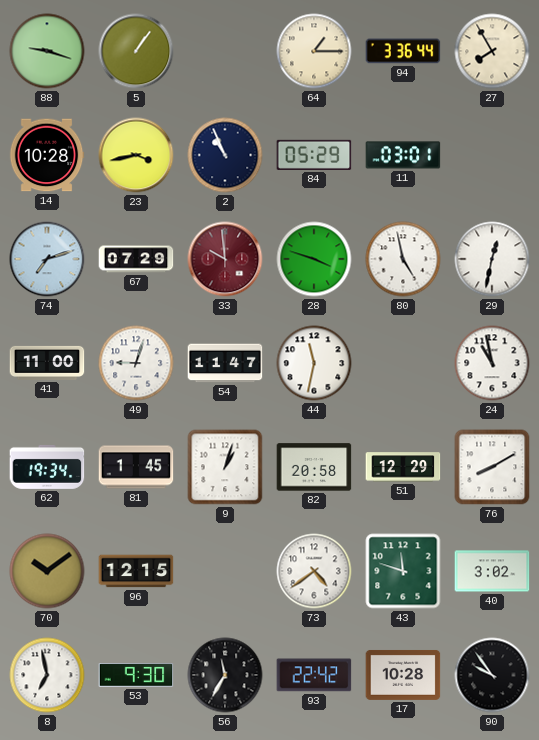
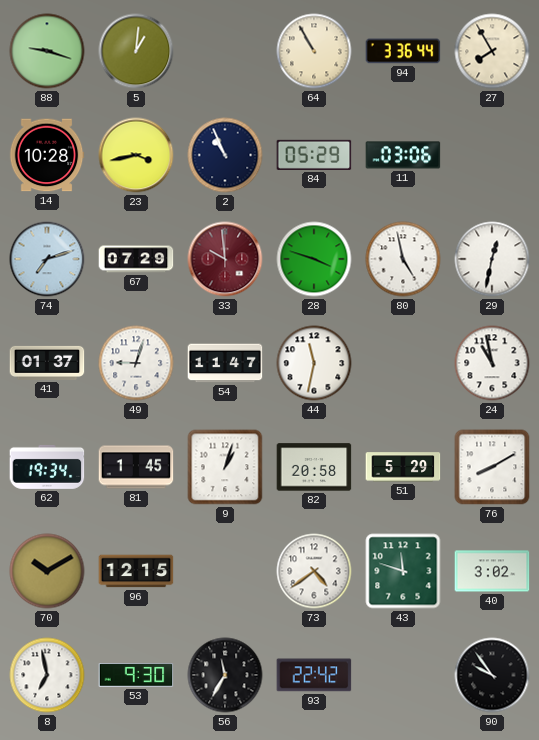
5: 1:06 -> 1:01 (136, 51)
64: 1:15 -> 10:55 (314, 51)
11: 03:01 -> 03:06 (403, 155)
41: 11:00 -> 01:37 (47, 363)
51: 12:29 -> 5:29 (403, 467)
70: 10:09 -> 10:10 (47, 571)
17: 10:28 -> none (403, 675)
